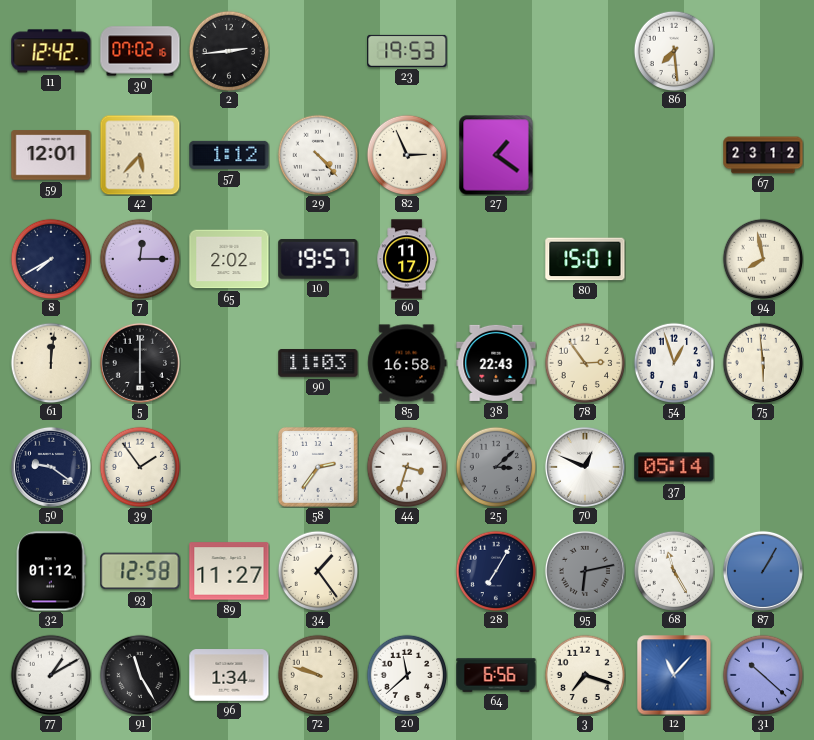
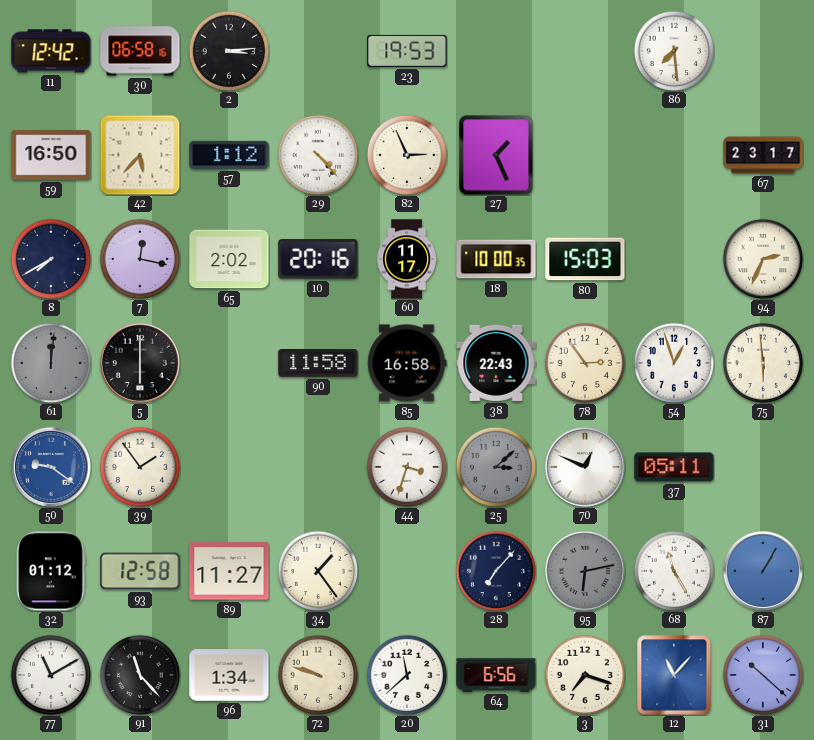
30: 07:02 -> 06:58 (140, 51)
2: 2:44 -> 3:14 (229, 51)
59: 12:01 -> 16:50 (51, 155)
27: 1:21 -> 1:26 (496, 155)
67: 23:12 -> 23:17 (763, 155)
7: 12:15 -> 12:17 (140, 259)
10: 19:57 -> 20:16 (318, 259)
18: none -> 10:00 (496, 259)
80: 15:01 -> 15:03 (585, 259)
94: 7:58 -> 2:34 (763, 259)
61 dial: cream -> grey (51, 363)
90: 11:03 -> 11:58 (318, 363)
50 dial: navy -> blue (51, 467)
58: 2:36 -> none (319, 468)
37: 05:14 -> 05:11 (674, 467)
28: 7:05 -> 7:07 (496, 571)
77: 1:10 -> 11:10 (51, 675)
91: 11:25 -> 11:23 (140, 675)
